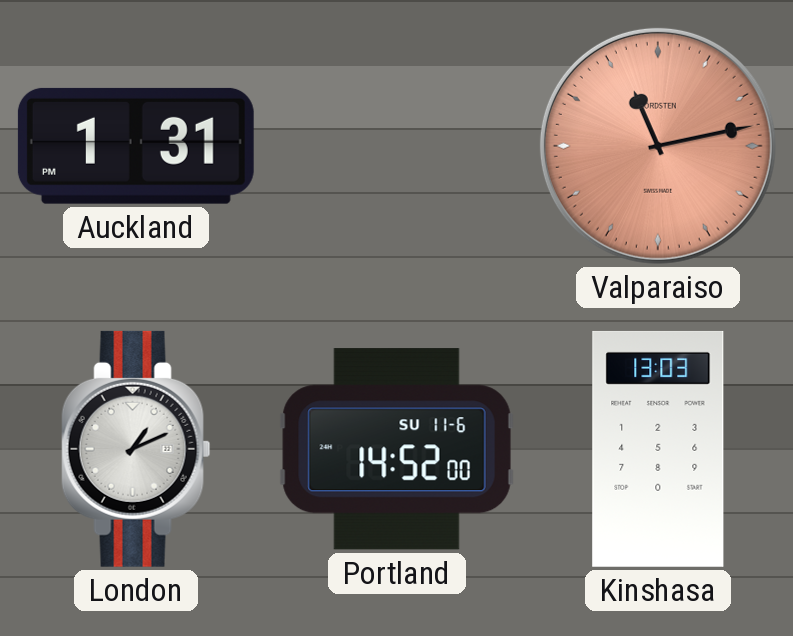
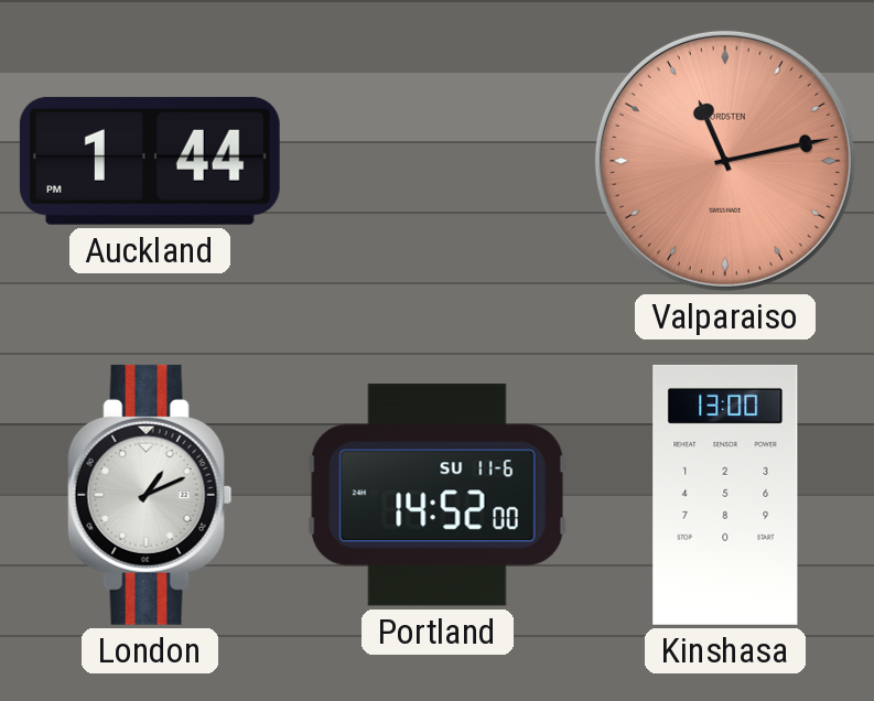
Auckland: 1:31 -> 1:44 (150, 161)
Kinshasa: 13:03 -> 13:00 (725, 495)
